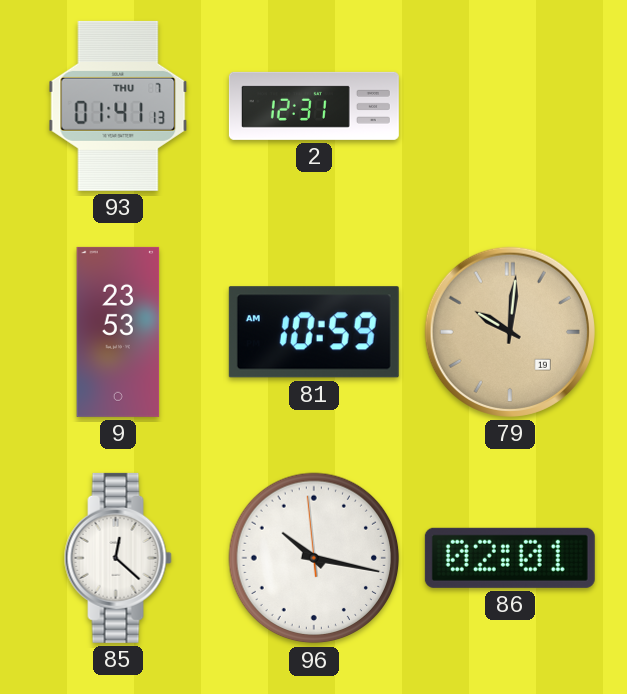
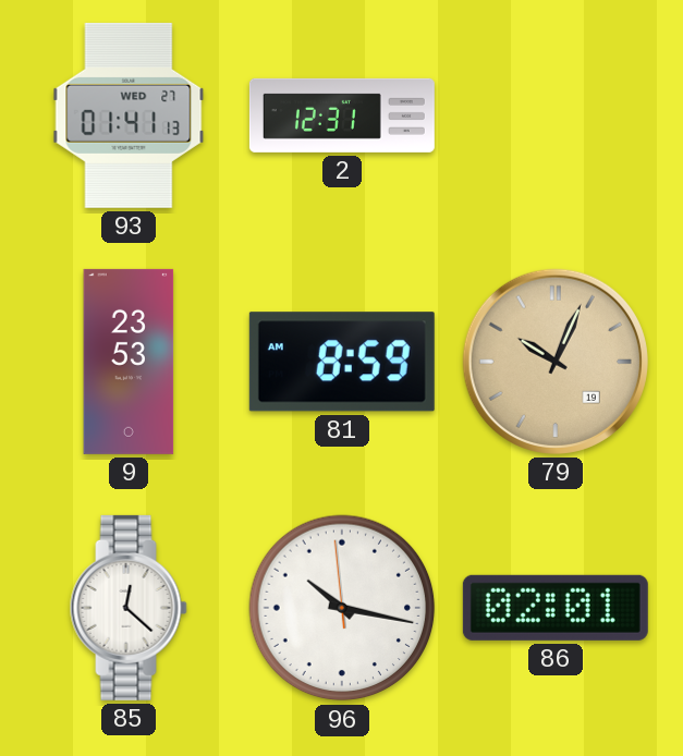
93 date: THU 7 -> WED 27 (129, 115)
81: 10:59 -> 8:59 (342, 362)
79: 10:01 -> 10:04 (556, 362)
